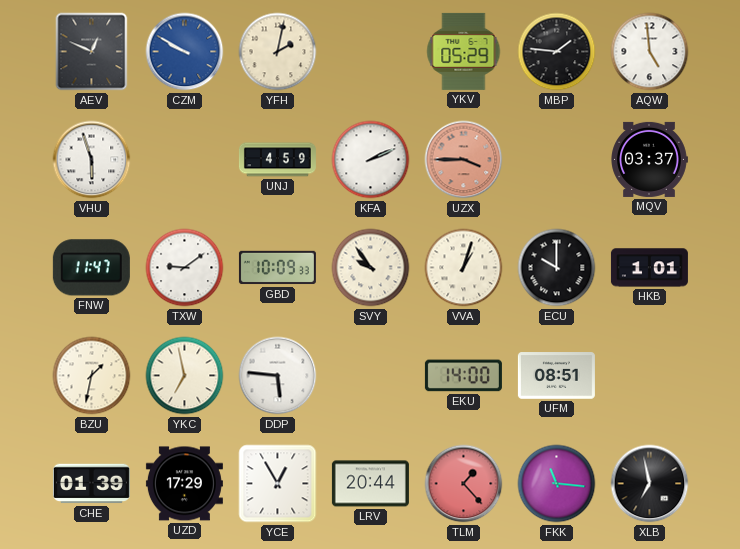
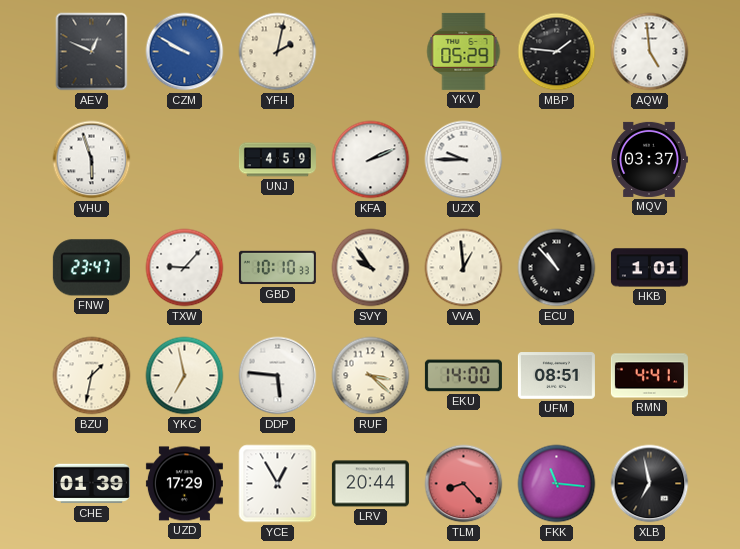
UZX: 3:45 -> 9:45 (464, 160)
UZX dial: salmon -> white (464, 160)
FNW: 11:47 -> 23:47 (91, 268)
TXW: 9:09 -> 9:07 (185, 268)
GBD: 10:09 -> 10:10 (277, 268)
VVA: 1:03 -> 12:59 (464, 268)
ECU: 10:00 -> 10:53 (557, 268)
RUF: none -> 3:22 (371, 376)
RMN: none -> 4:41 (649, 376)
TLM: 1:23 -> 8:23 (464, 484)
